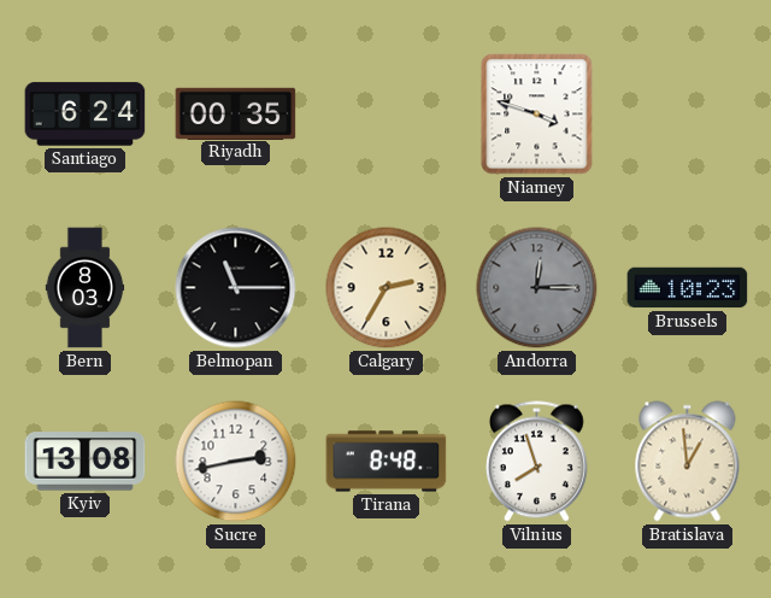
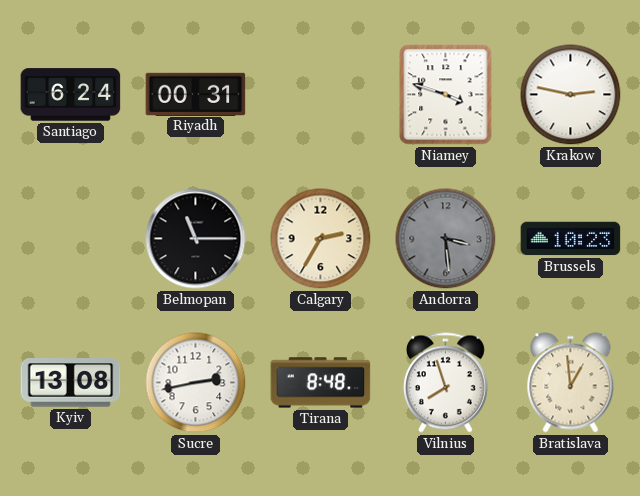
Riyadh: 00:35 -> 00:31 (196, 94)
Krakow: none -> 2:47 (571, 95)
Bern: 8:03 -> none (86, 288)
Andorra: 12:15 -> 3:29 (446, 239)
